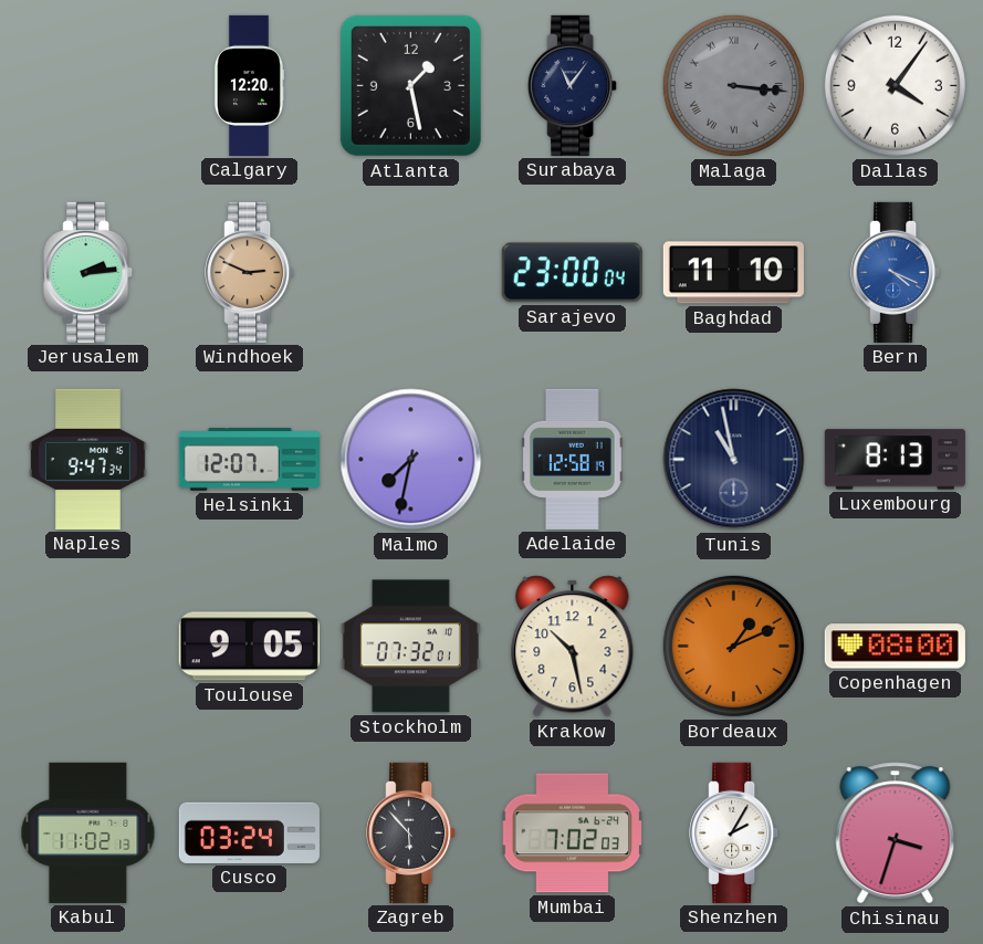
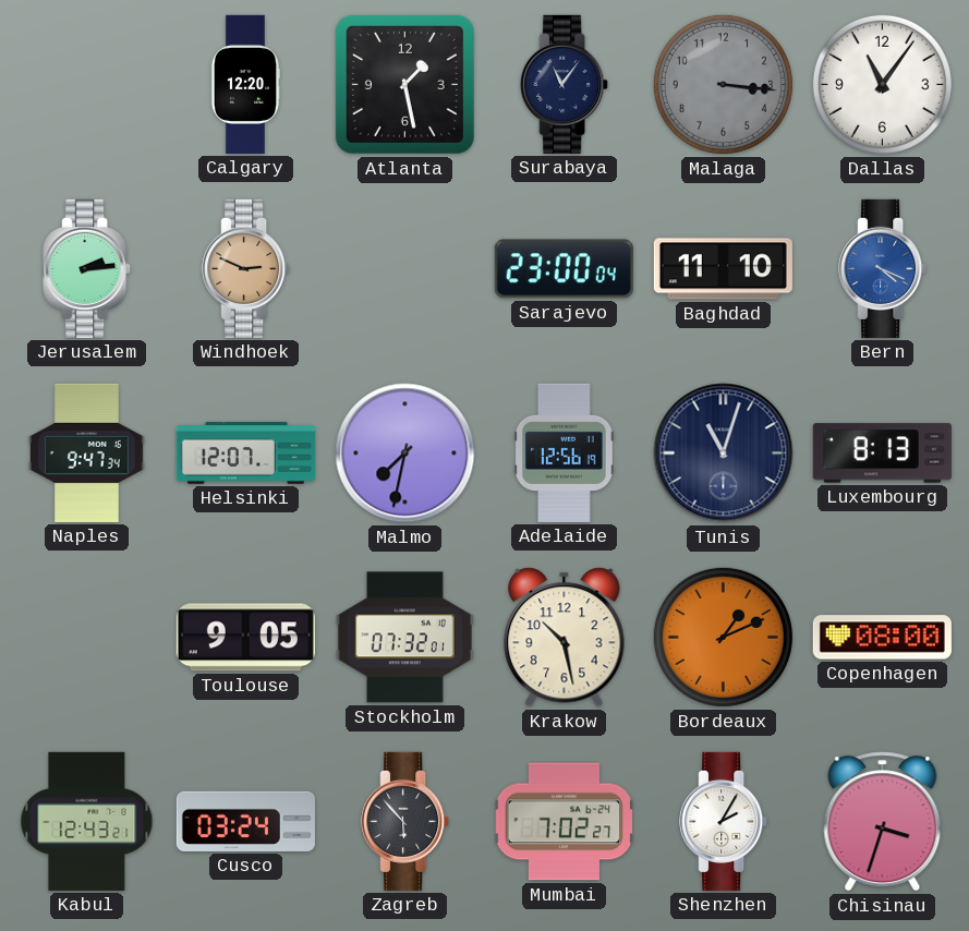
Malaga numerals: Roman -> Arabic (723, 84)
Dallas: 4:06 -> 11:06 (882, 84)
Adelaide: 12:58 -> 12:56 (565, 452)
Tunis: 10:58 -> 11:03 (724, 454)
Kabul: 11:02 -> 12:43 (87, 821)
Mumbai: 7:02:03 -> 7:02:27 (565, 822)
